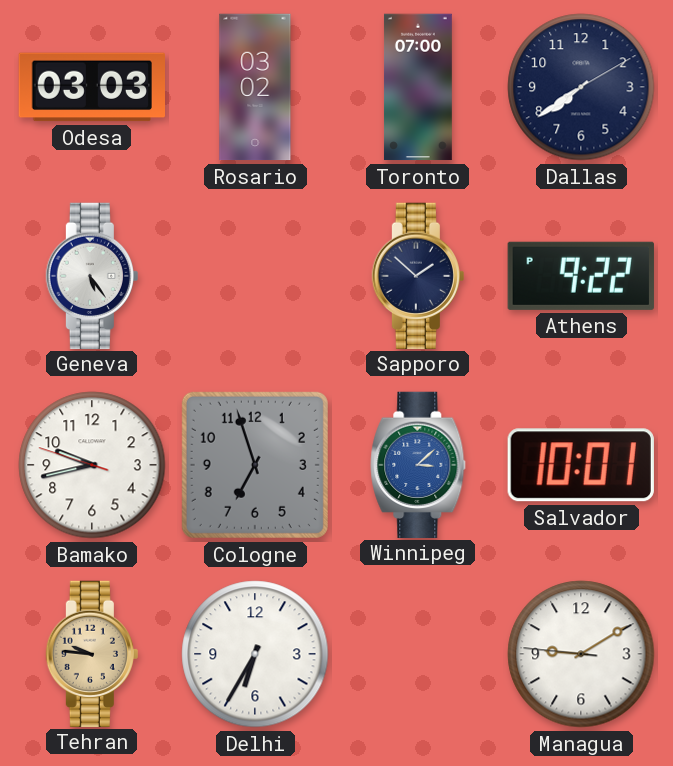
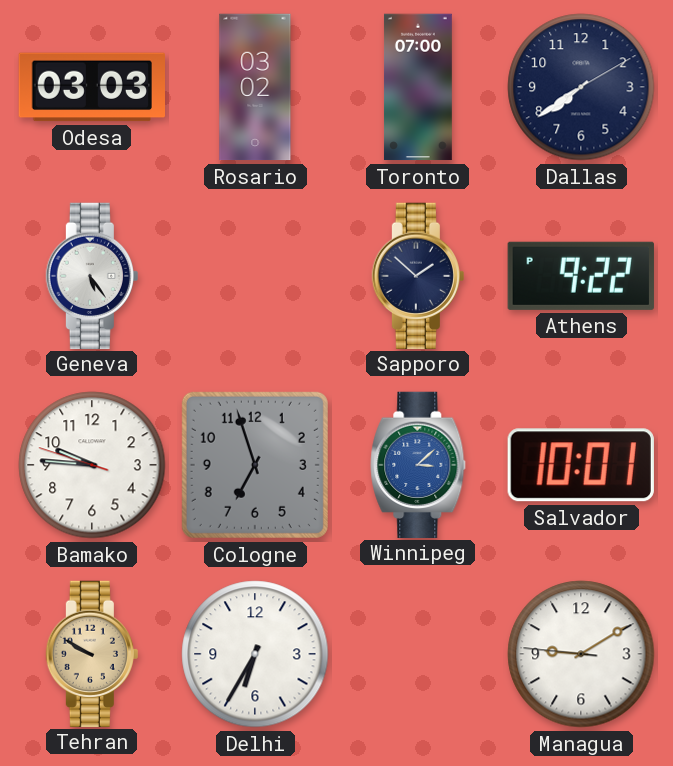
Bamako: 9:42 -> 9:45 (92, 465)
Tehran: 9:46 -> 9:50 (92, 653)
